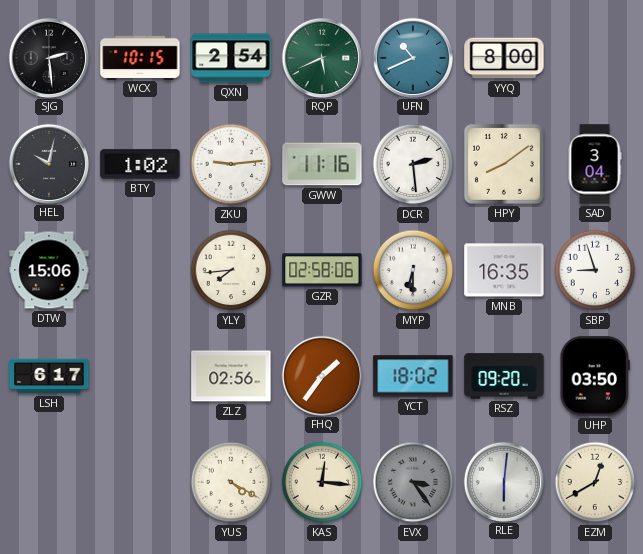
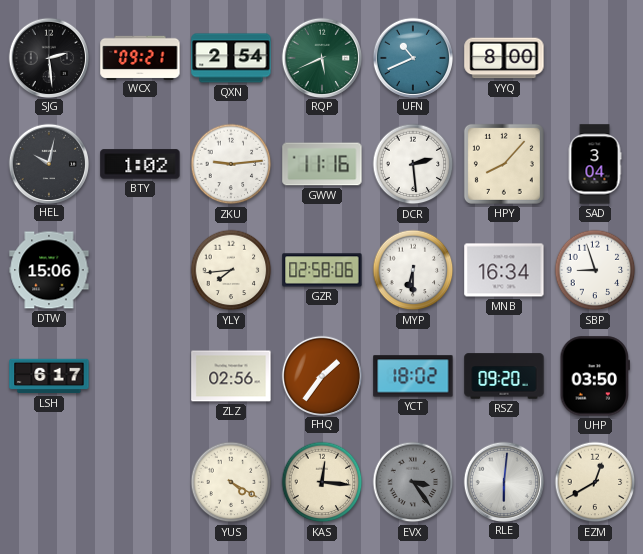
WCX: 10:15 -> 09:21 (140, 57)
HPY: 8:09 -> 8:07 (504, 164)
MNB: 16:35 -> 16:34 (504, 270)
